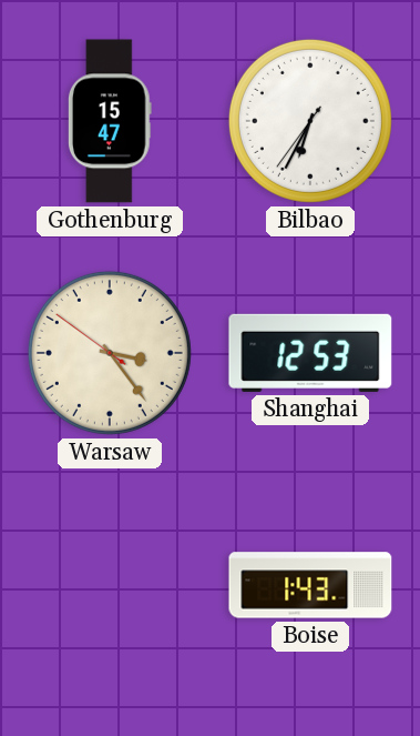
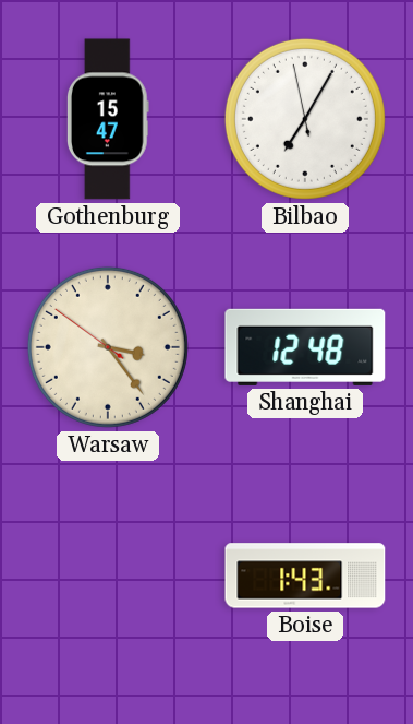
Bilbao: 6:34 -> 7:04 (305, 119)
Shanghai: 12:53 -> 12:48 (305, 347)
